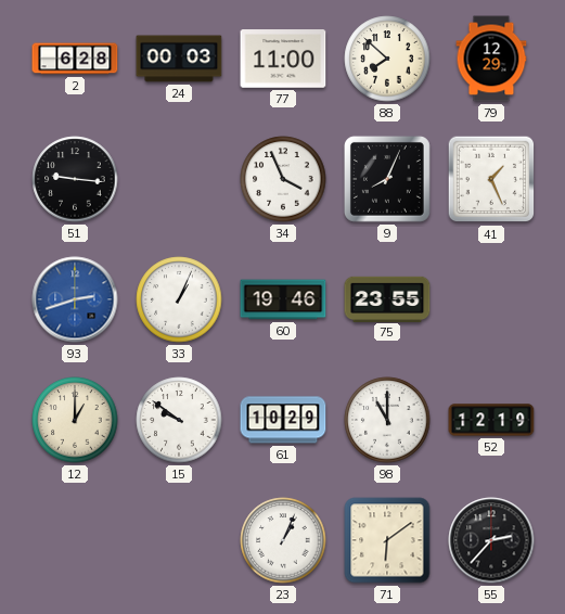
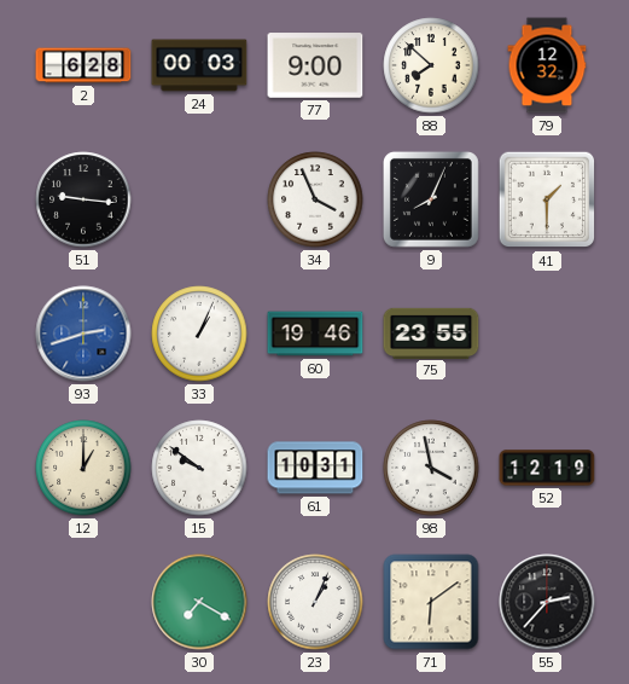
77: 11:00 -> 9:00 (315, 65)
79: 12:29 -> 12:32 (547, 65)
41: 1:26 -> 1:30 (547, 199)
61: 10:29 -> 10:31 (315, 468)
98: 11:00 -> 3:58 (431, 468)
30: none -> 7:20 (199, 602)
